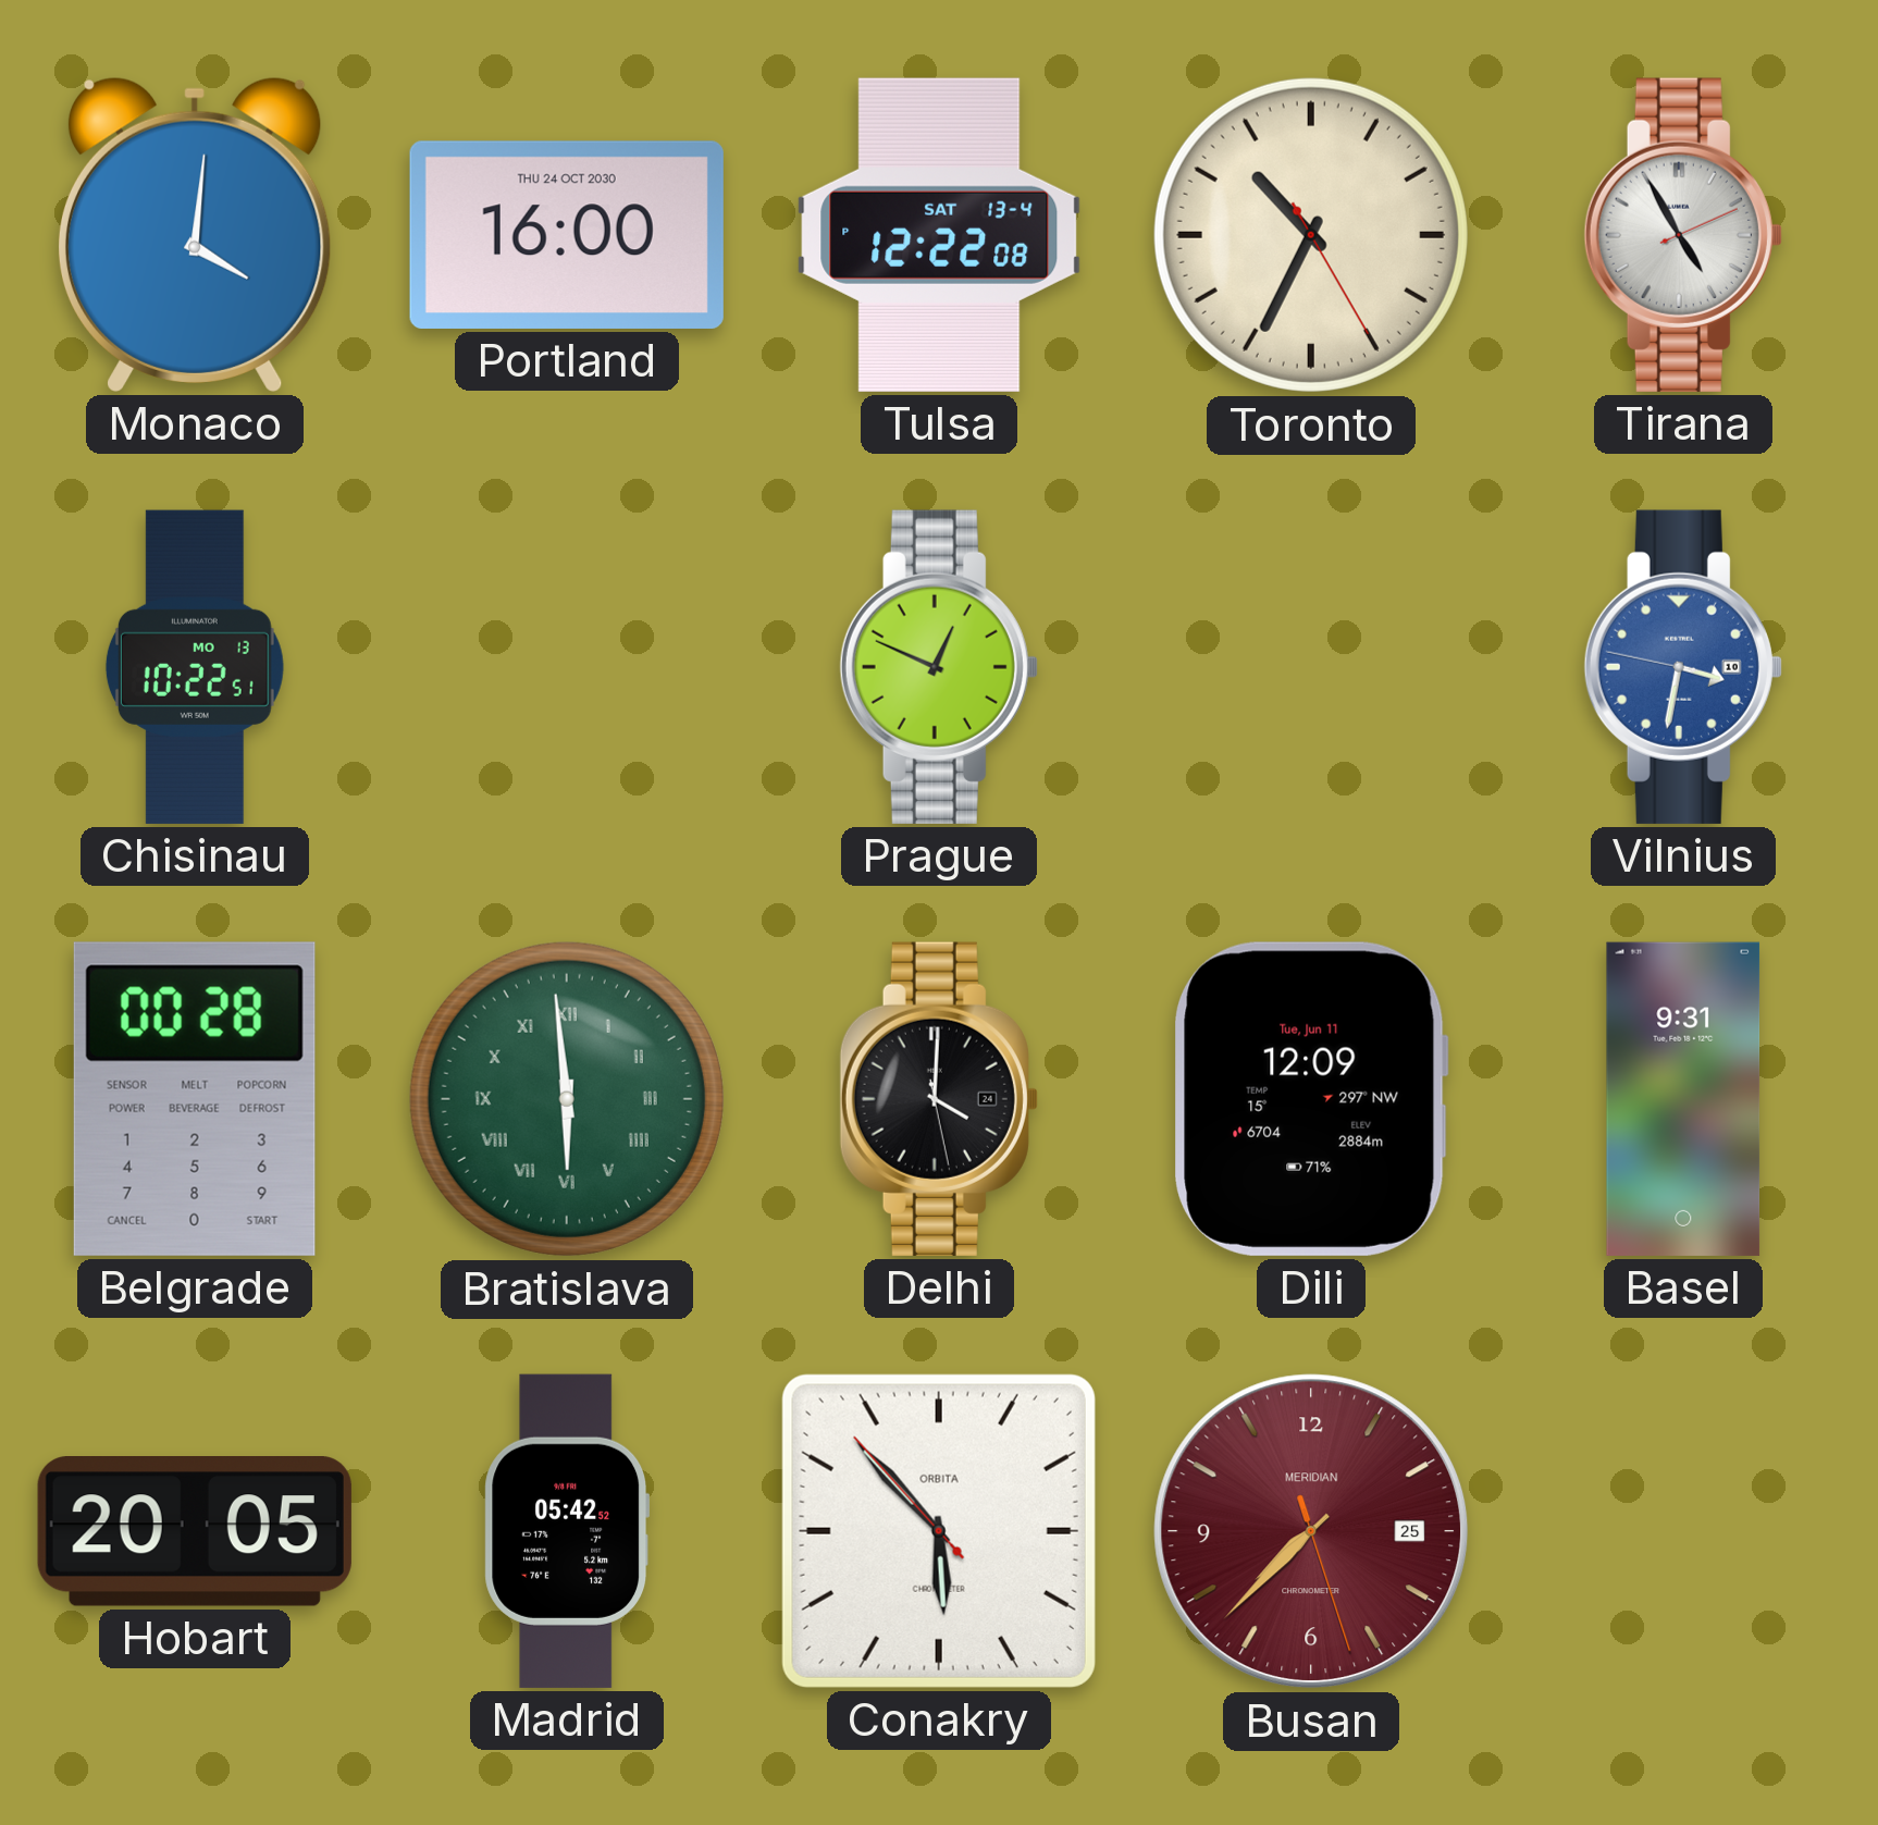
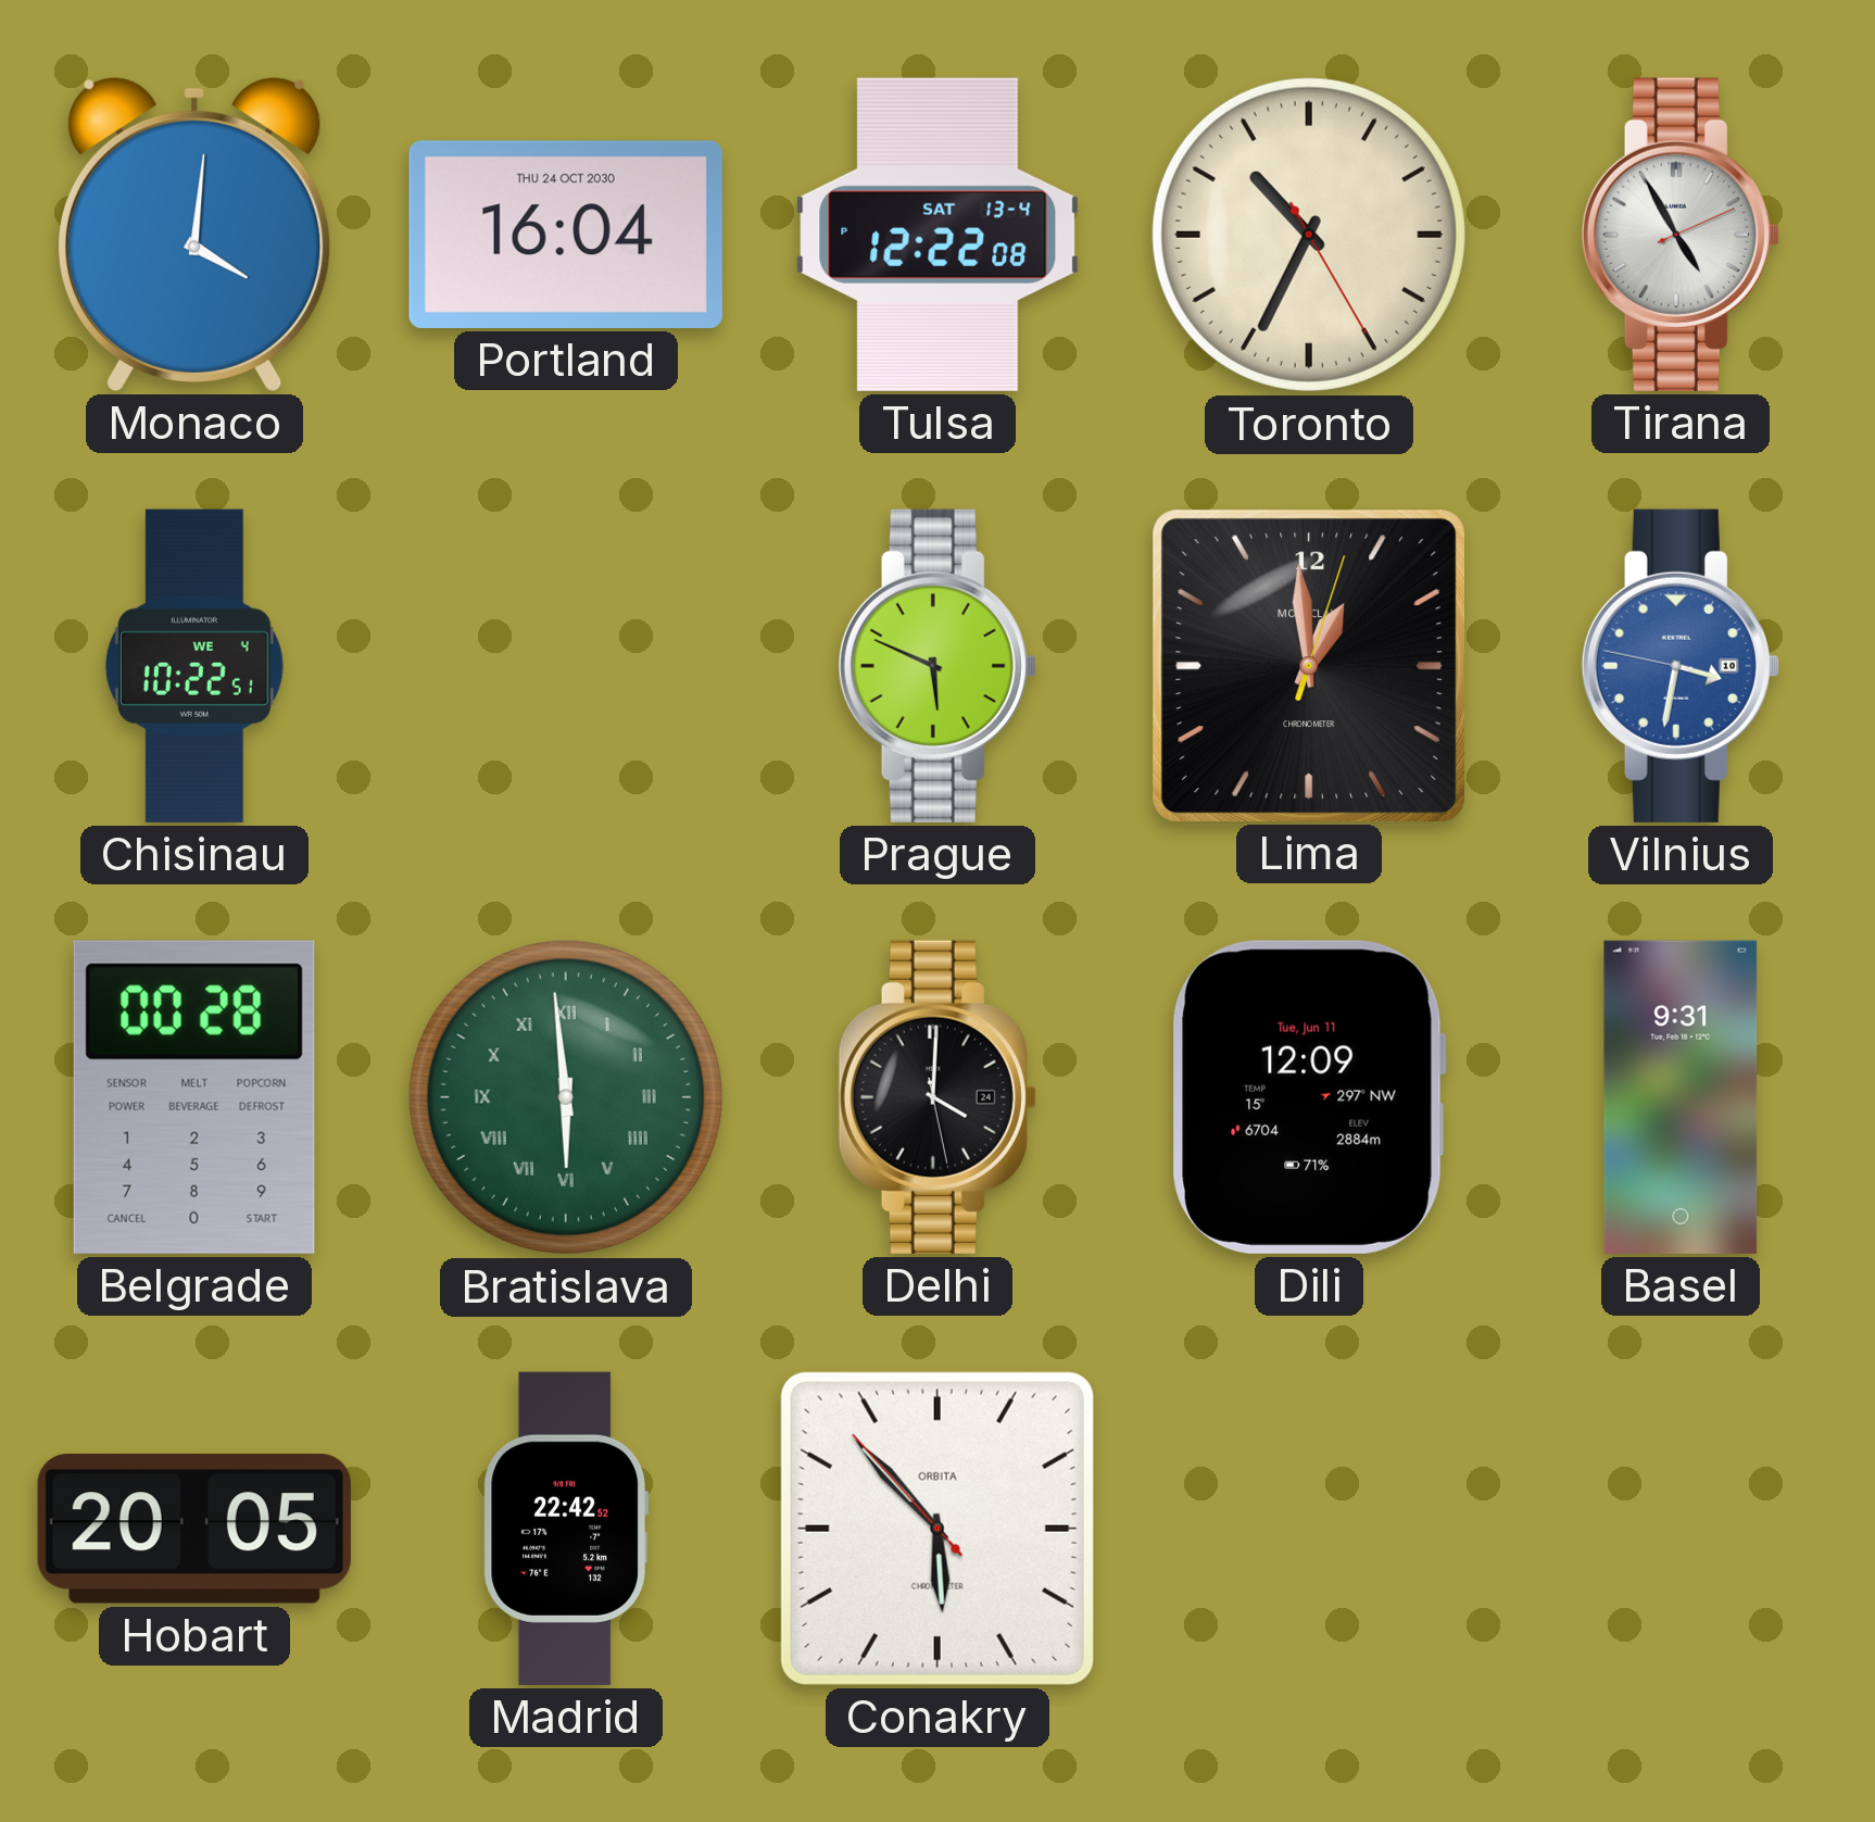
Portland: 16:00 -> 16:04 (566, 235)
Chisinau date: MO 13 -> WE 4 (194, 666)
Prague: 12:49 -> 5:49 (937, 666)
Lima: none -> 12:59 (1308, 665)
Madrid: 05:42 -> 22:42 (566, 1529)
Busan: 7:37 -> none (1311, 1531)
